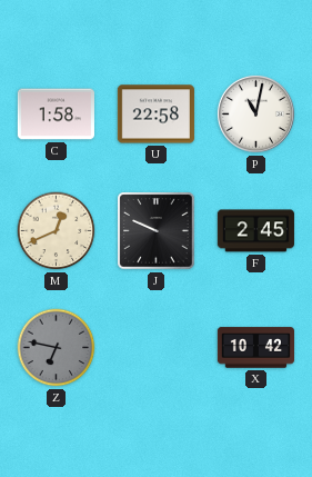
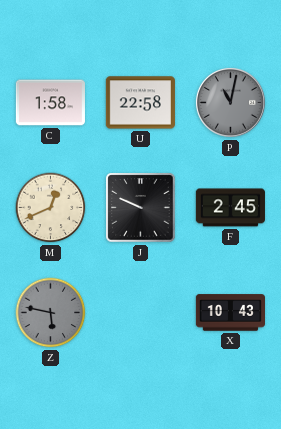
P dial: white -> grey (230, 102)
Z: 6:47 -> 5:47 (51, 313)
X: 10:42 -> 10:43 (230, 313)
